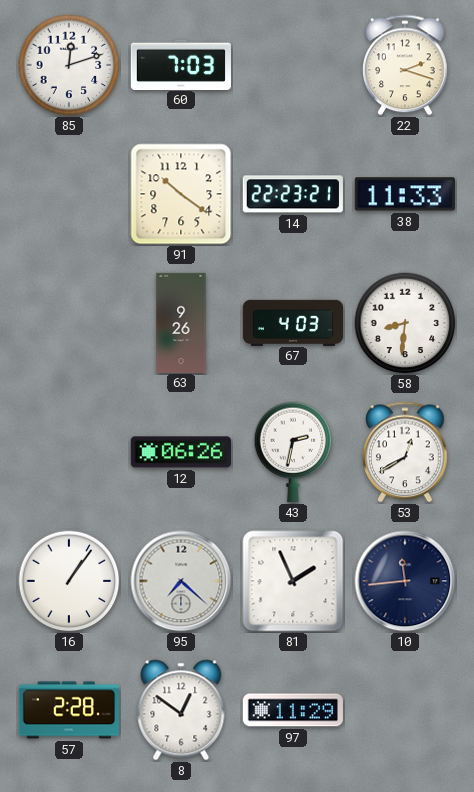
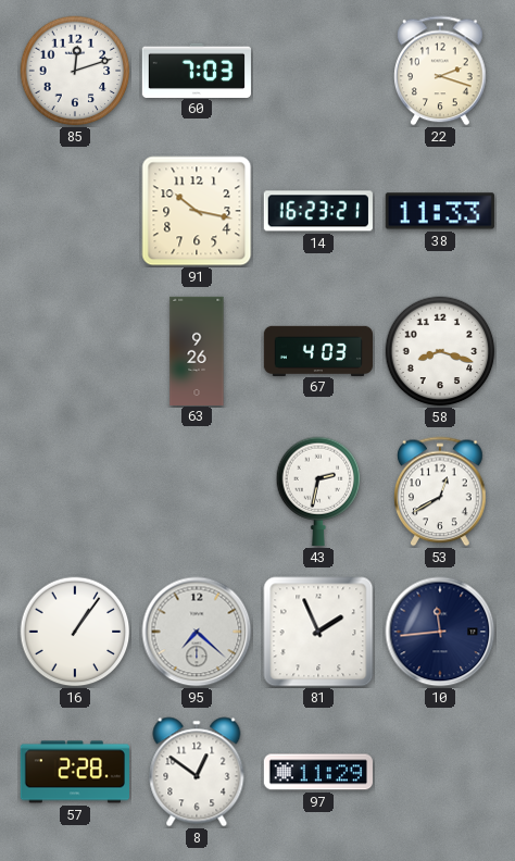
91: 10:21 -> 10:17 (197, 211)
14: 22:23 -> 16:23 (318, 211)
58: 8:31 -> 8:18 (440, 351)
12: 06:26 -> none (181, 452)
